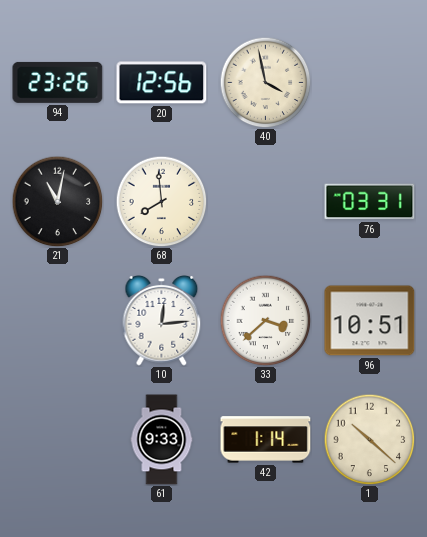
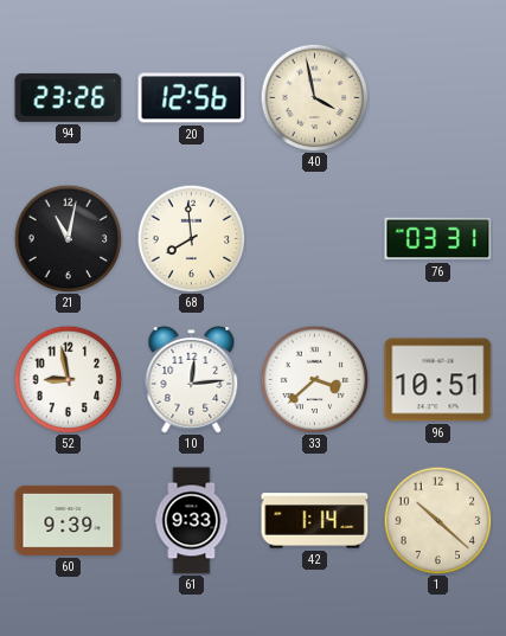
52: none -> 8:58 (68, 379)
60: none -> 9:39 (69, 520)
